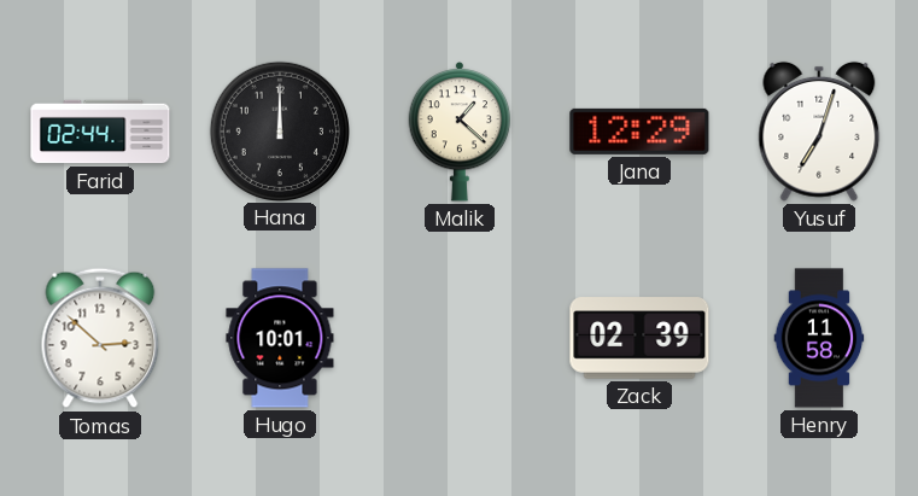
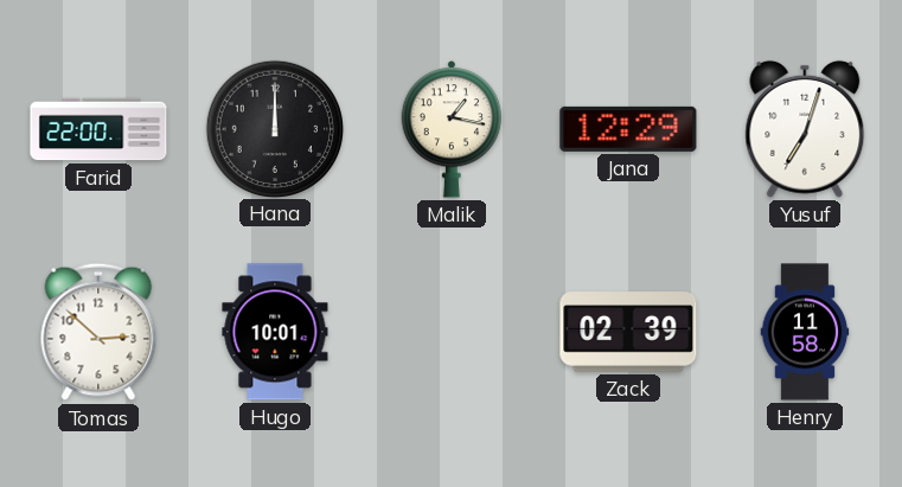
Farid: 02:44 -> 22:00 (98, 129)
Malik: 1:22 -> 1:17 (452, 129)
